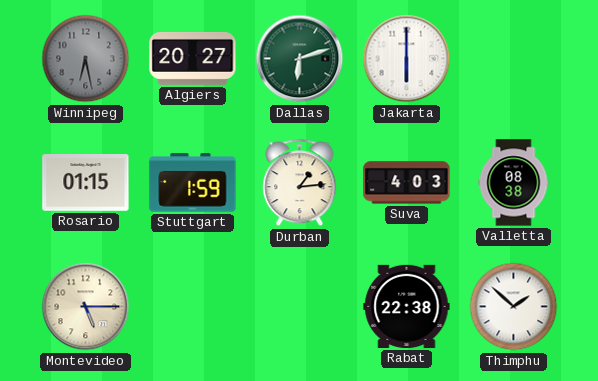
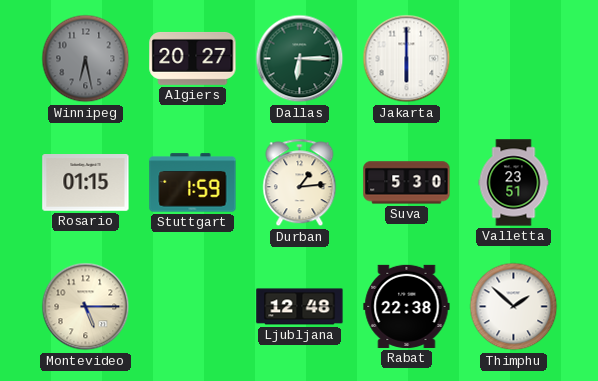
Dallas: 6:12 -> 6:15 (300, 59)
Suva: 4:03 -> 5:30 (407, 183)
Valletta: 08:38 -> 23:51 (514, 183)
Ljubljana: none -> 12:48 (300, 307)
